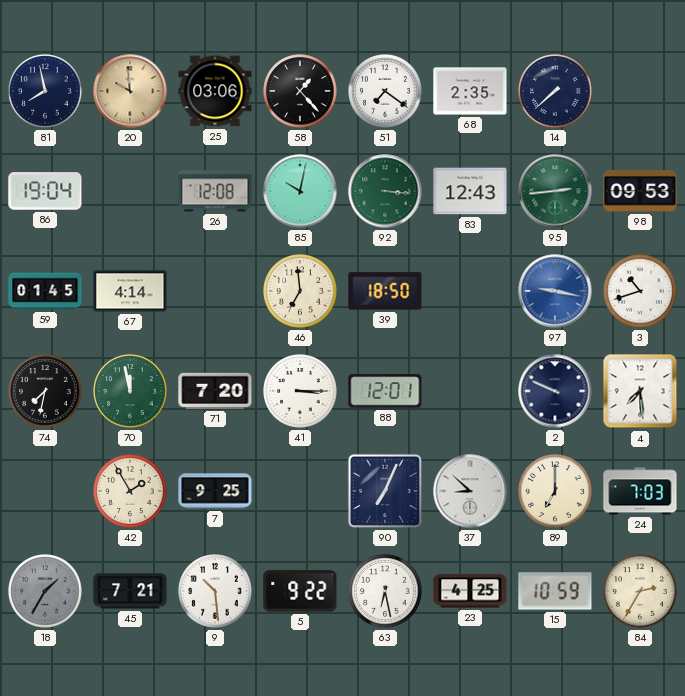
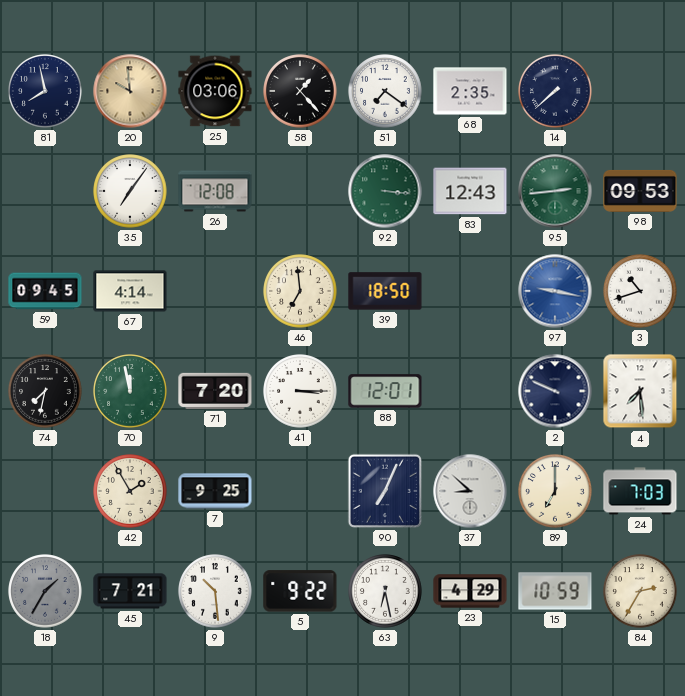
86: 19:04 -> none (45, 191)
35: none -> 7:06 (130, 191)
85: 10:02 -> none (300, 191)
59: 01:45 -> 09:45 (45, 291)
23: 4:25 -> 4:29 (470, 591)
